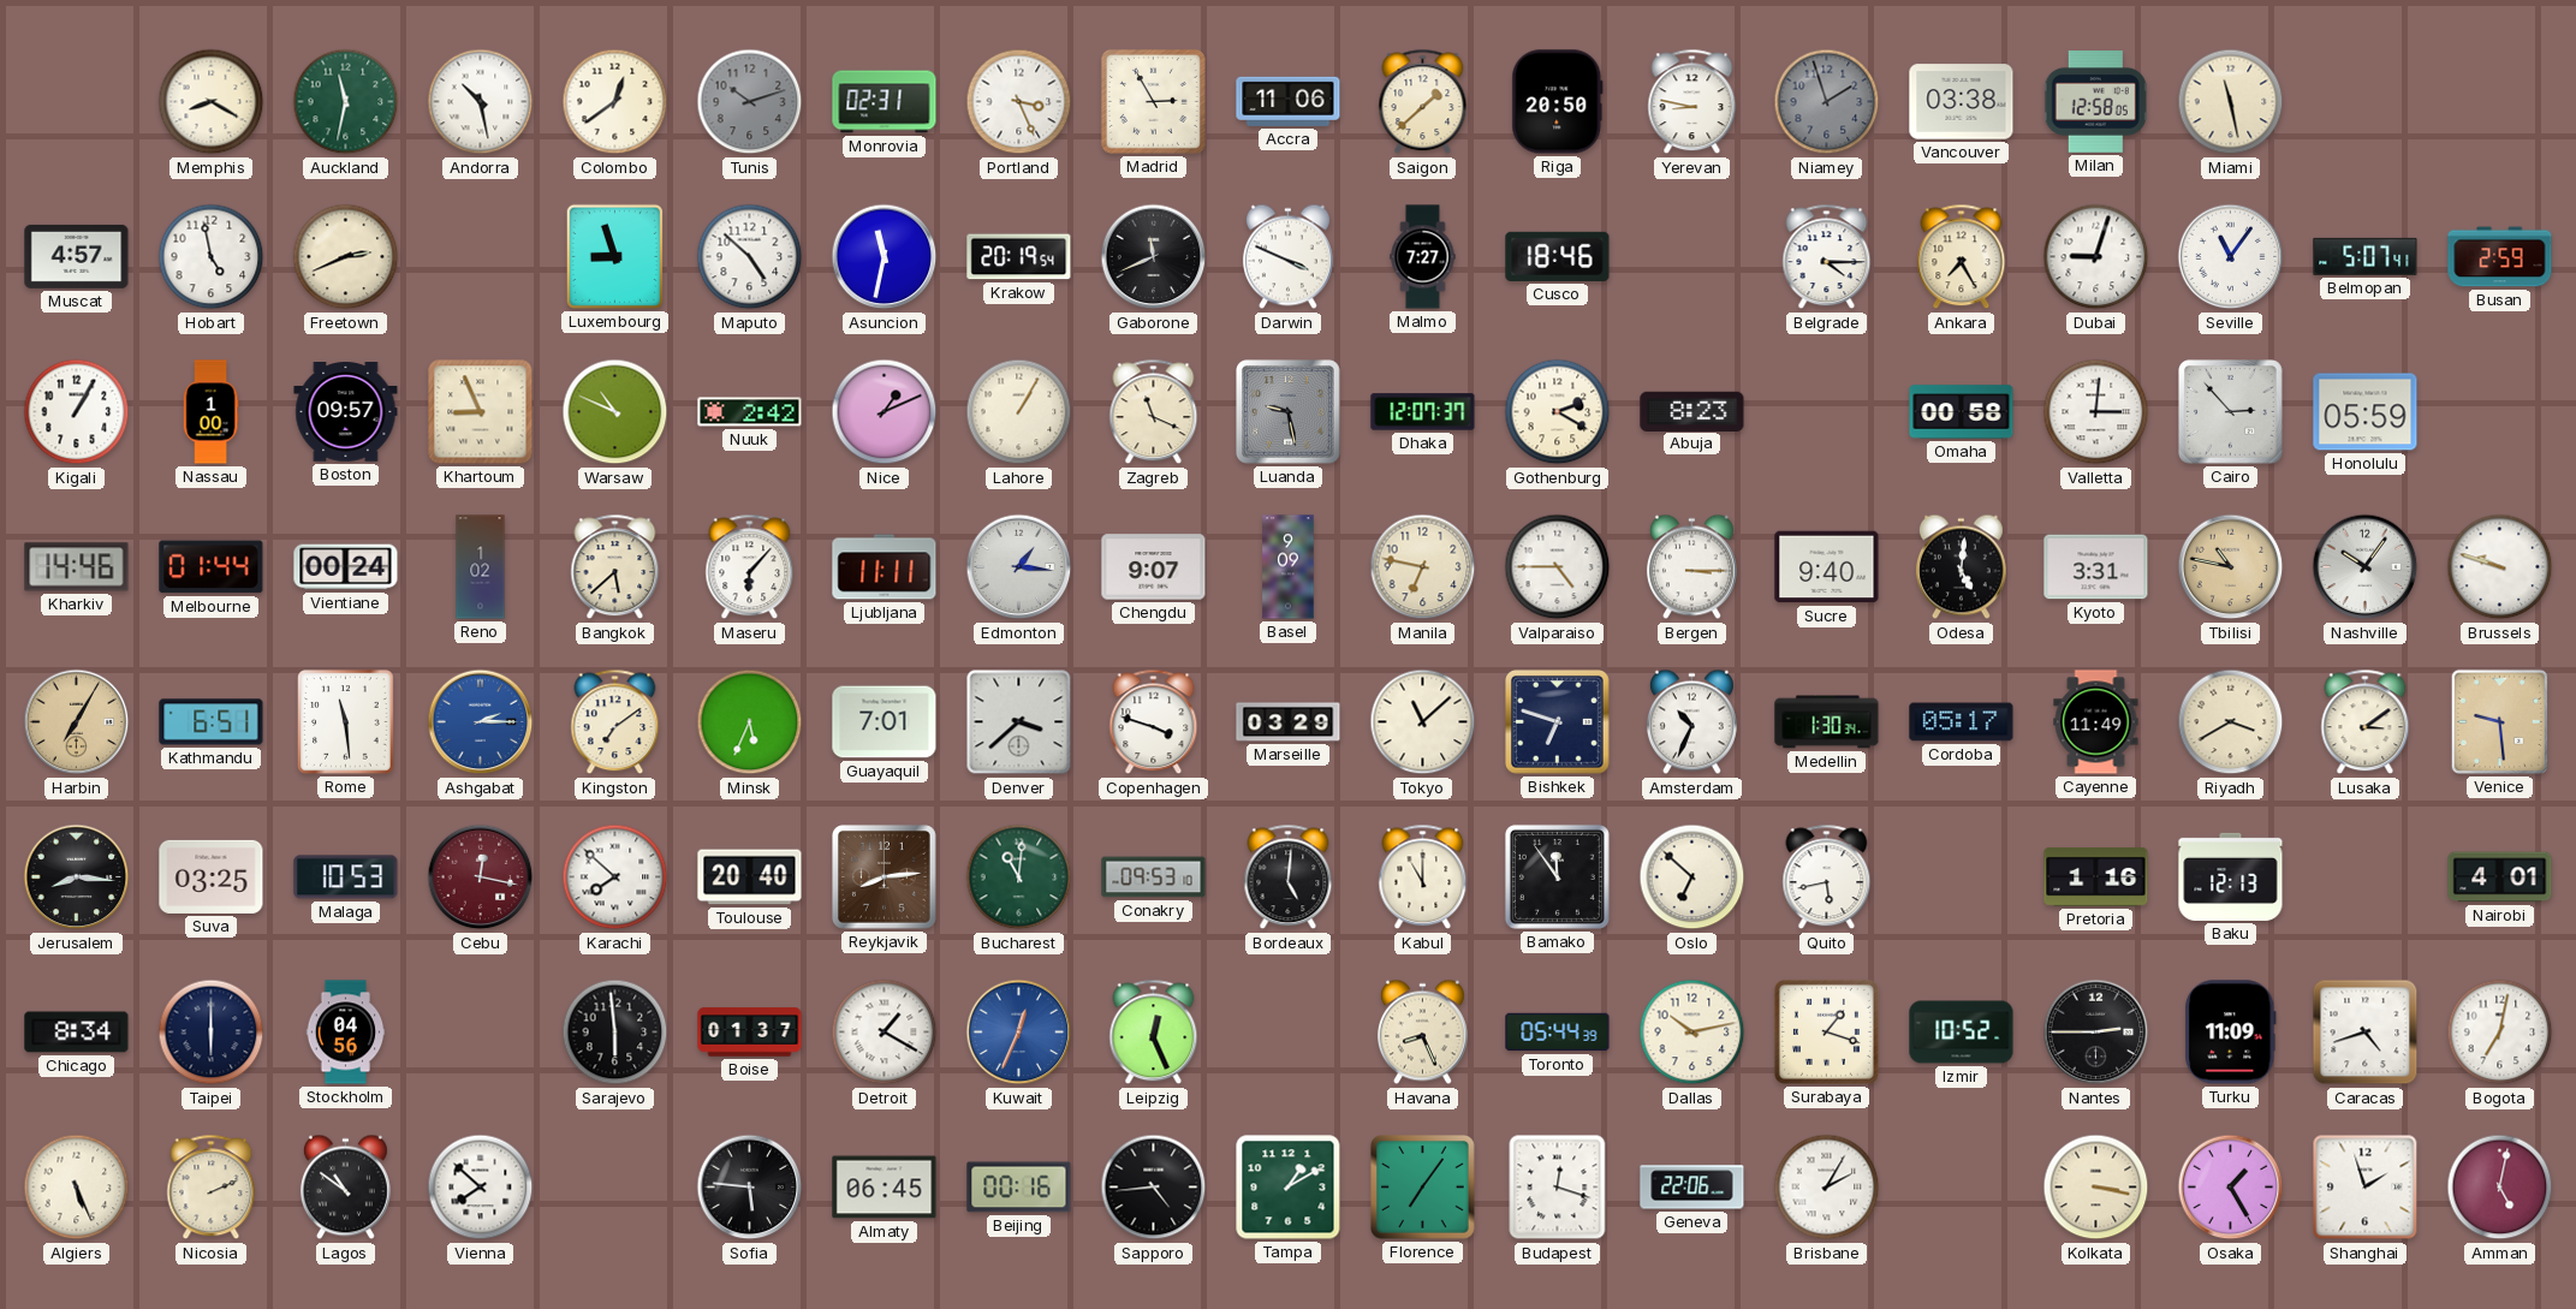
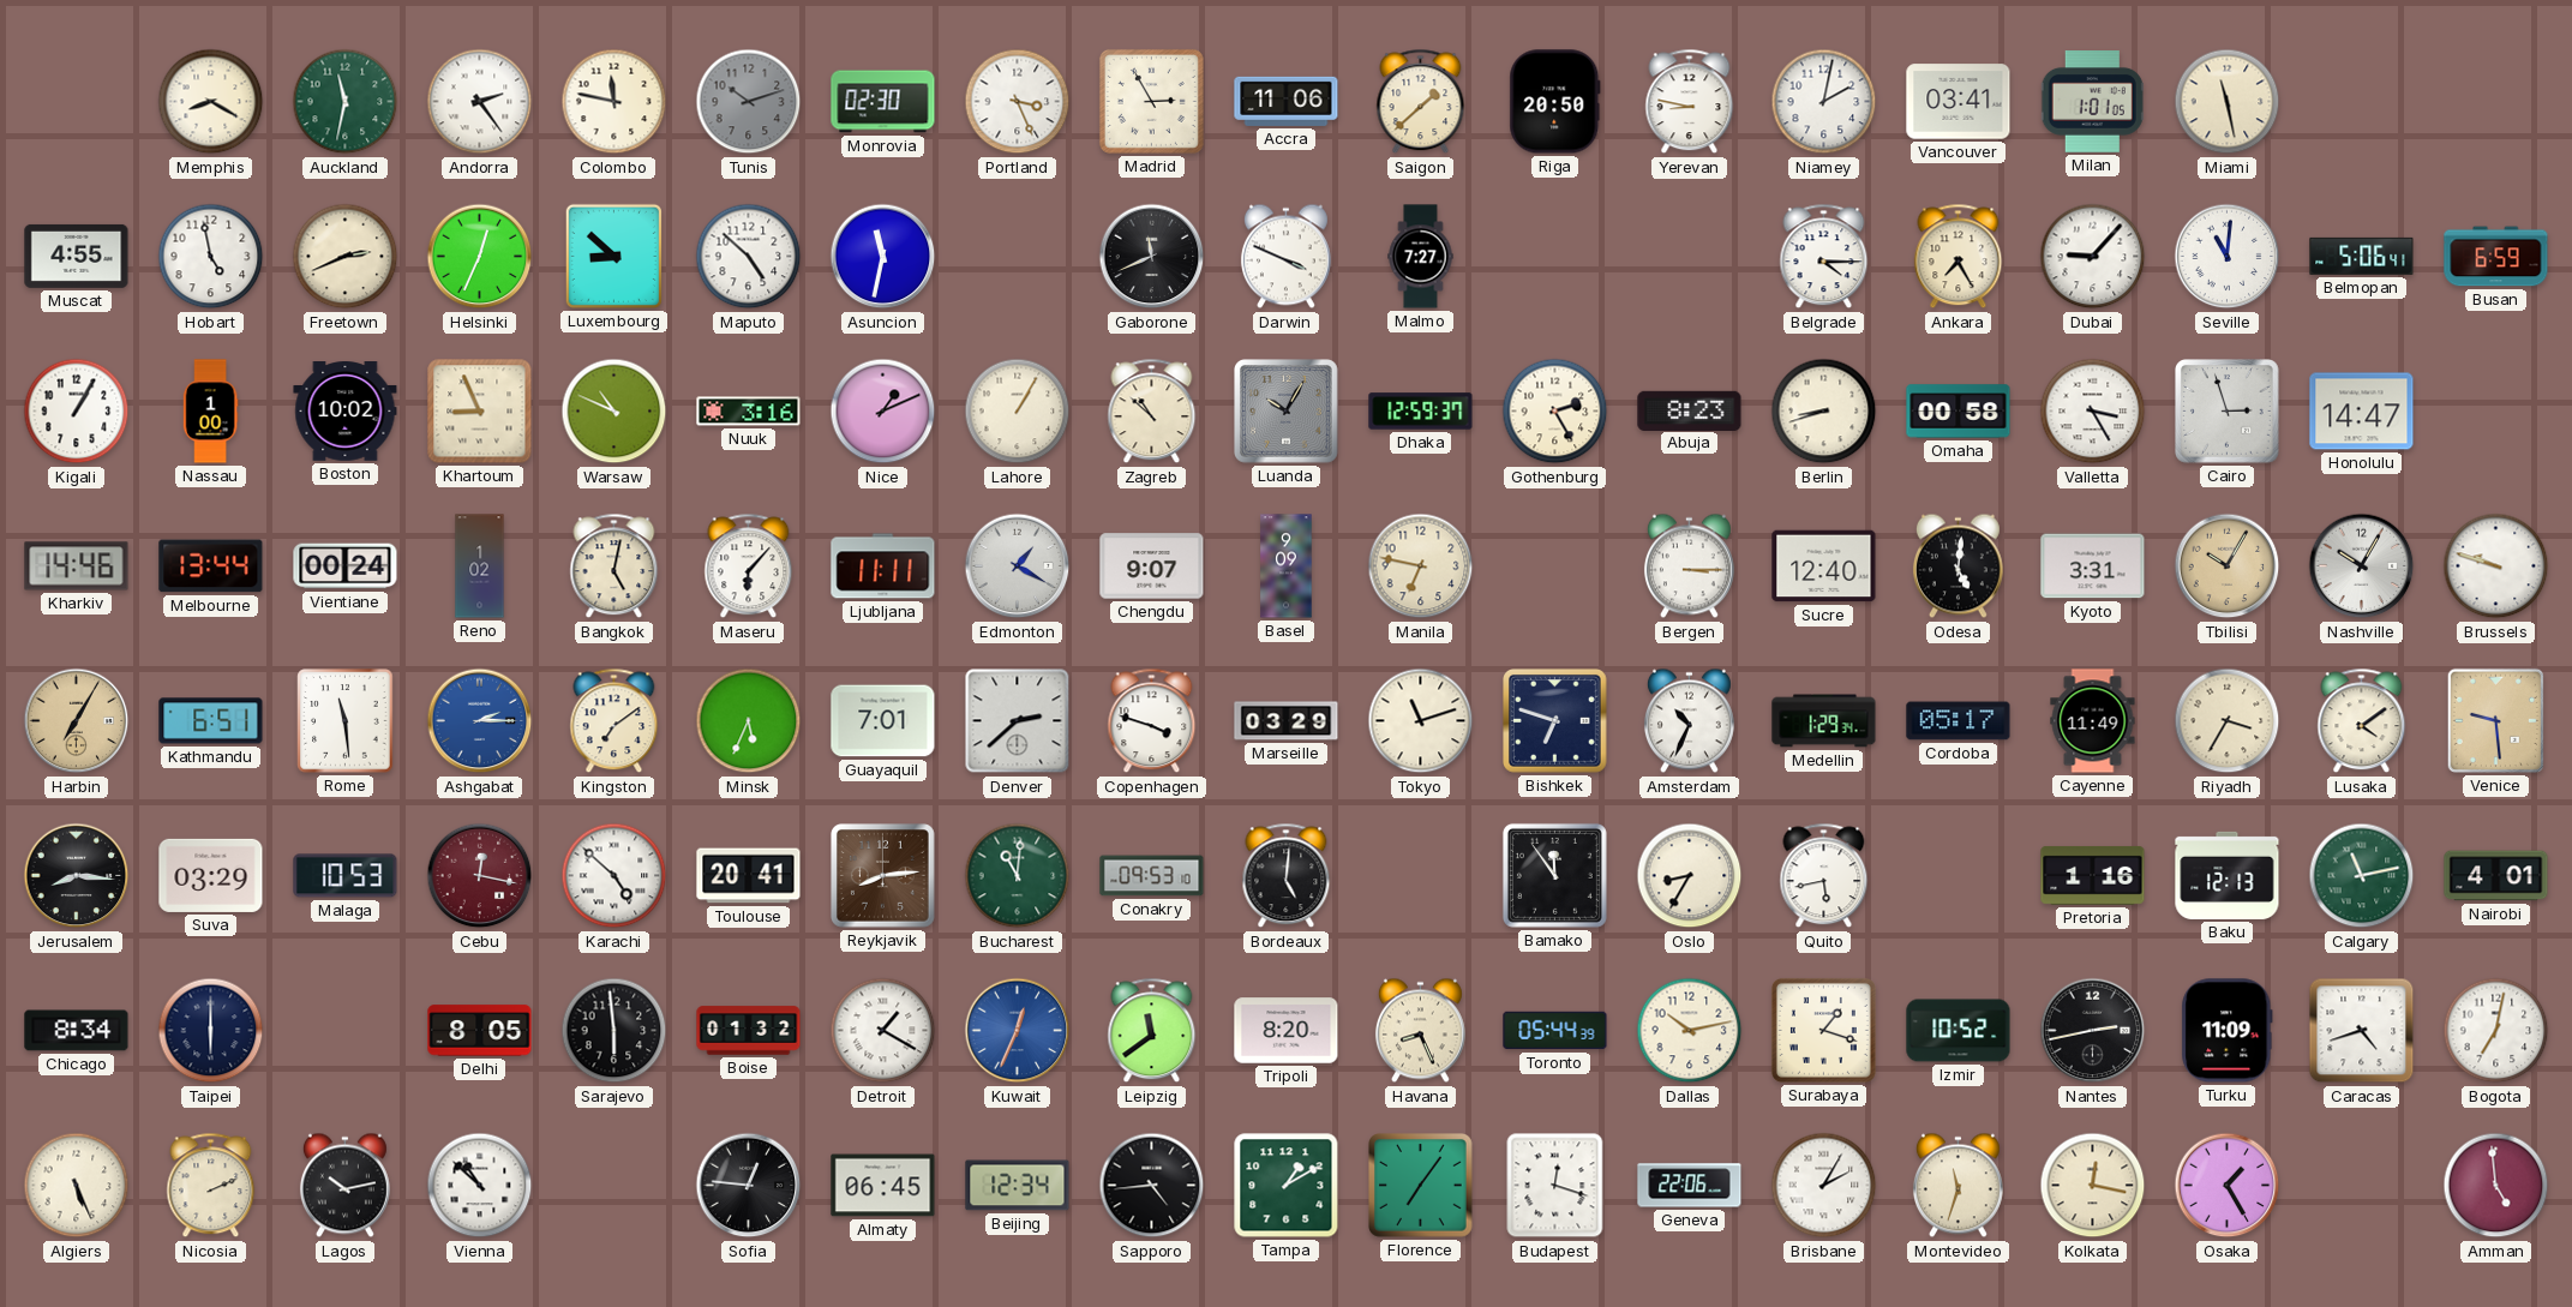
Andorra: 10:28 -> 2:24 (480, 102)
Colombo: 12:39 -> 11:47 (614, 102)
Monrovia: 02:31 -> 02:30 (883, 102)
Niamey: 1:57 -> 2:02 (1824, 102)
Niamey dial: grey -> white (1824, 102)
Vancouver: 03:38 -> 03:41 (1959, 102)
Milan: 12:58 -> 1:01 (2092, 102)
Muscat: 4:57 -> 4:55 (77, 256)
Helsinki: none -> 12:34 (480, 257)
Luxembourg: 8:57 -> 8:52 (613, 256)
Krakow: 20:19 -> none (1019, 257)
Cusco: 18:46 -> none (1558, 256)
Dubai: 9:03 -> 9:07 (2093, 257)
Seville: 11:06 -> 11:01 (2228, 257)
Belmopan: 5:07 -> 5:06 (2362, 256)
Busan: 2:59 -> 6:59 (2496, 257)
Boston: 09:57 -> 10:02 (346, 412)
Nuuk: 2:42 -> 3:16 (749, 412)
Zagreb: 11:19 -> 10:52 (1152, 412)
Luanda: 9:28 -> 10:05 (1287, 412)
Dhaka: 12:07 -> 12:59 (1421, 412)
Gothenburg: 2:20 -> 2:25 (1555, 412)
Berlin: none -> 8:42 (1824, 412)
Valletta: 3:01 -> 3:25 (2093, 412)
Cairo: 2:53 -> 2:57 (2228, 412)
Honolulu: 05:59 -> 14:47 (2362, 412)
Melbourne: 01:44 -> 13:44 (211, 566)
Bangkok: 5:38 -> 5:02 (614, 566)
Edmonton: 1:16 -> 1:20 (1018, 566)
Valparaiso: 4:45 -> none (1558, 567)
Sucre: 9:40 -> 12:40 (1824, 566)
Tbilisi: 10:47 -> 10:05 (2228, 566)
Nashville: 10:06 -> 10:05 (2362, 566)
Denver: 3:38 -> 2:38 (1018, 721)
Tokyo: 11:08 -> 11:12 (1421, 721)
Medellin: 1:30 -> 1:29 (1824, 721)
Riyadh: 3:40 -> 3:35 (2228, 721)
Lusaka: 3:09 -> 4:09 (2362, 721)
Suva: 03:25 -> 03:29 (211, 875)
Karachi: 7:52 -> 4:52 (614, 876)
Toulouse: 20:40 -> 20:41 (749, 876)
Kabul: 11:00 -> none (1423, 877)
Oslo: 6:52 -> 8:35 (1690, 876)
Calgary: none -> 11:13 (2362, 876)
Stockholm: 04:56 -> none (346, 1033)
Delhi: none -> 8:05 (480, 1031)
Boise: 01:37 -> 01:32 (749, 1031)
Leipzig: 12:26 -> 11:39 (1152, 1031)
Tripoli: none -> 8:20 (1287, 1031)
Nantes: 2:45 -> 2:43 (2093, 1031)
Lagos: 10:51 -> 10:13 (344, 1186)
Vienna: 7:52 -> 10:52 (480, 1186)
Sofia: 5:46 -> 12:46 (749, 1186)
Beijing: 00:16 -> 12:34 (1018, 1186)
Montevideo: none -> 11:33 (1958, 1186)
Kolkata: 3:17 -> 12:17 (2093, 1186)
Shanghai: 1:57 -> none (2366, 1188)
Amman: 5:02 -> 4:59 (2496, 1186)
